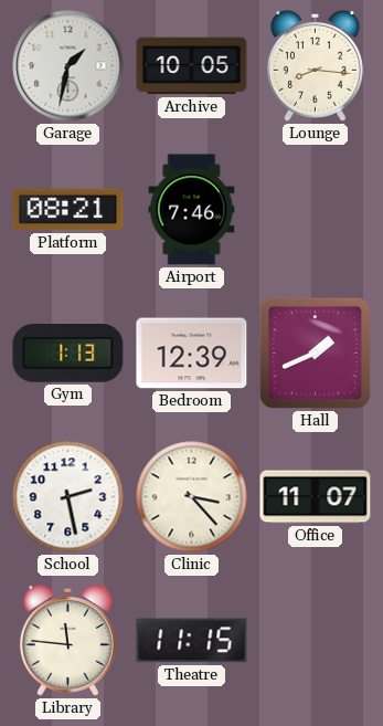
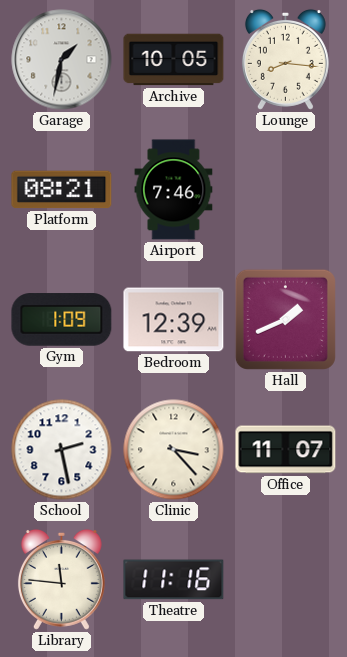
Gym: 1:13 -> 1:09 (62, 320)
Theatre: 11:15 -> 11:16 (174, 580)
